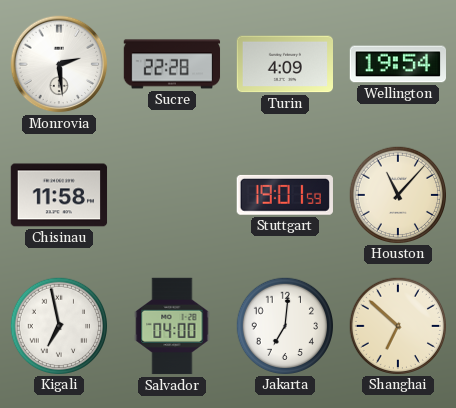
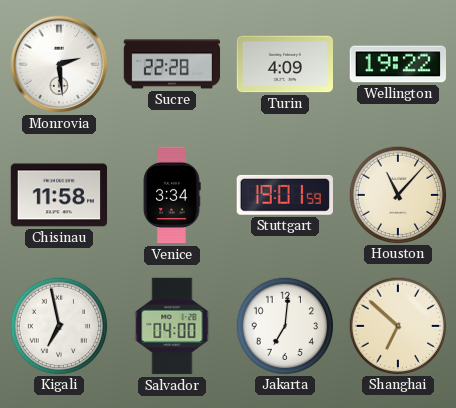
Wellington: 19:54 -> 19:22 (397, 64)
Venice: none -> 3:34 (172, 195)
